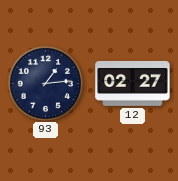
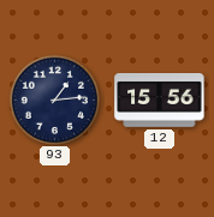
12: 02:27 -> 15:56 (160, 100)
